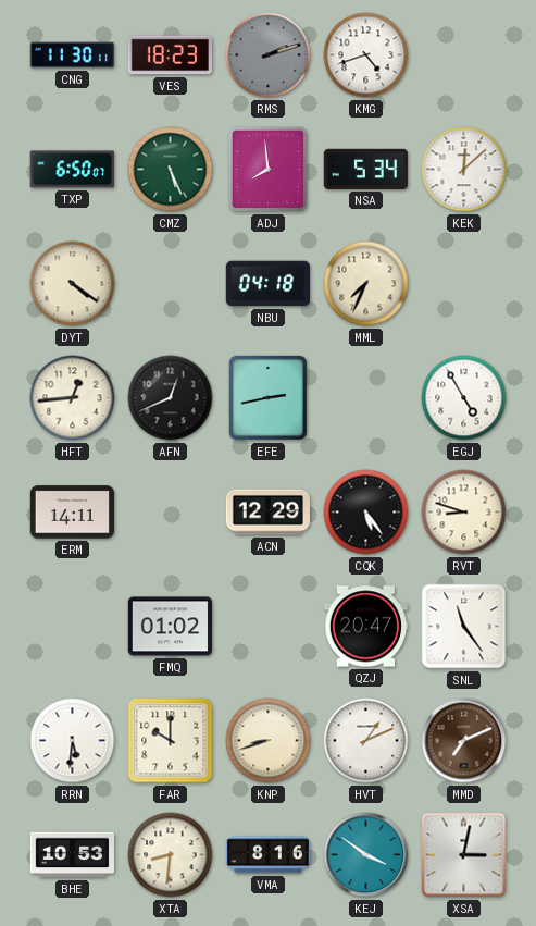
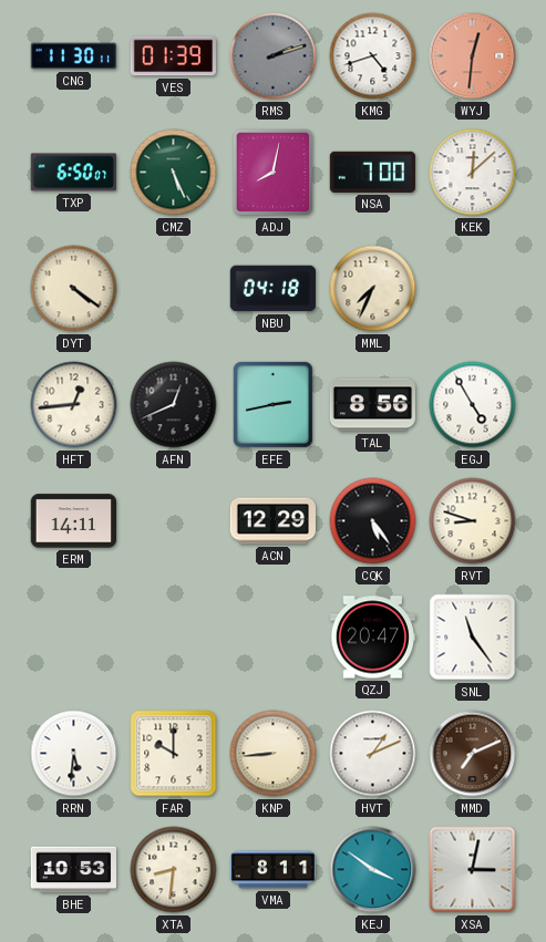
VES: 18:23 -> 01:39 (173, 56)
WYJ: none -> 12:31 (473, 56)
ADJ: 7:59 -> 8:02 (274, 173)
NSA: 5:34 -> 7:00 (372, 172)
TAL: none -> 8:56 (372, 405)
FMQ: 01:02 -> none (170, 627)
KNP: 8:42 -> 8:44 (274, 754)
VMA: 8:16 -> 8:11 (274, 870)
